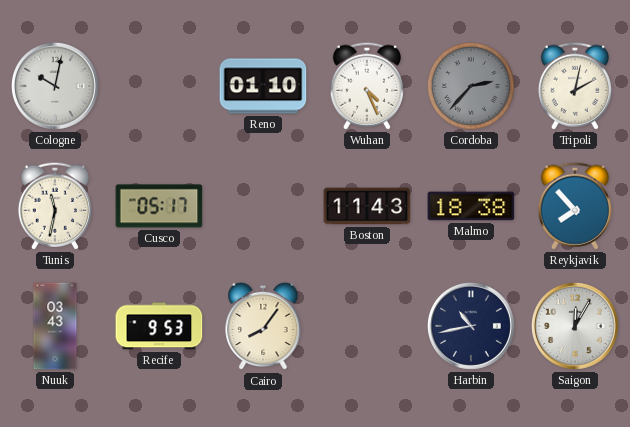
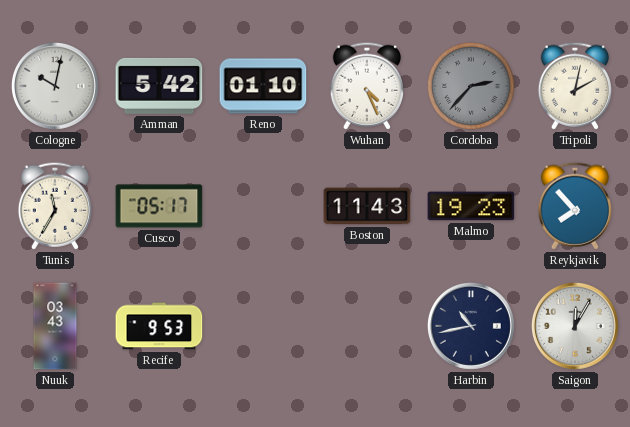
Amman: none -> 5:42 (159, 86)
Tunis: 11:32 -> 11:35 (55, 206)
Malmo: 18:38 -> 19:23 (471, 206)
Cairo: 8:06 -> none (263, 326)
